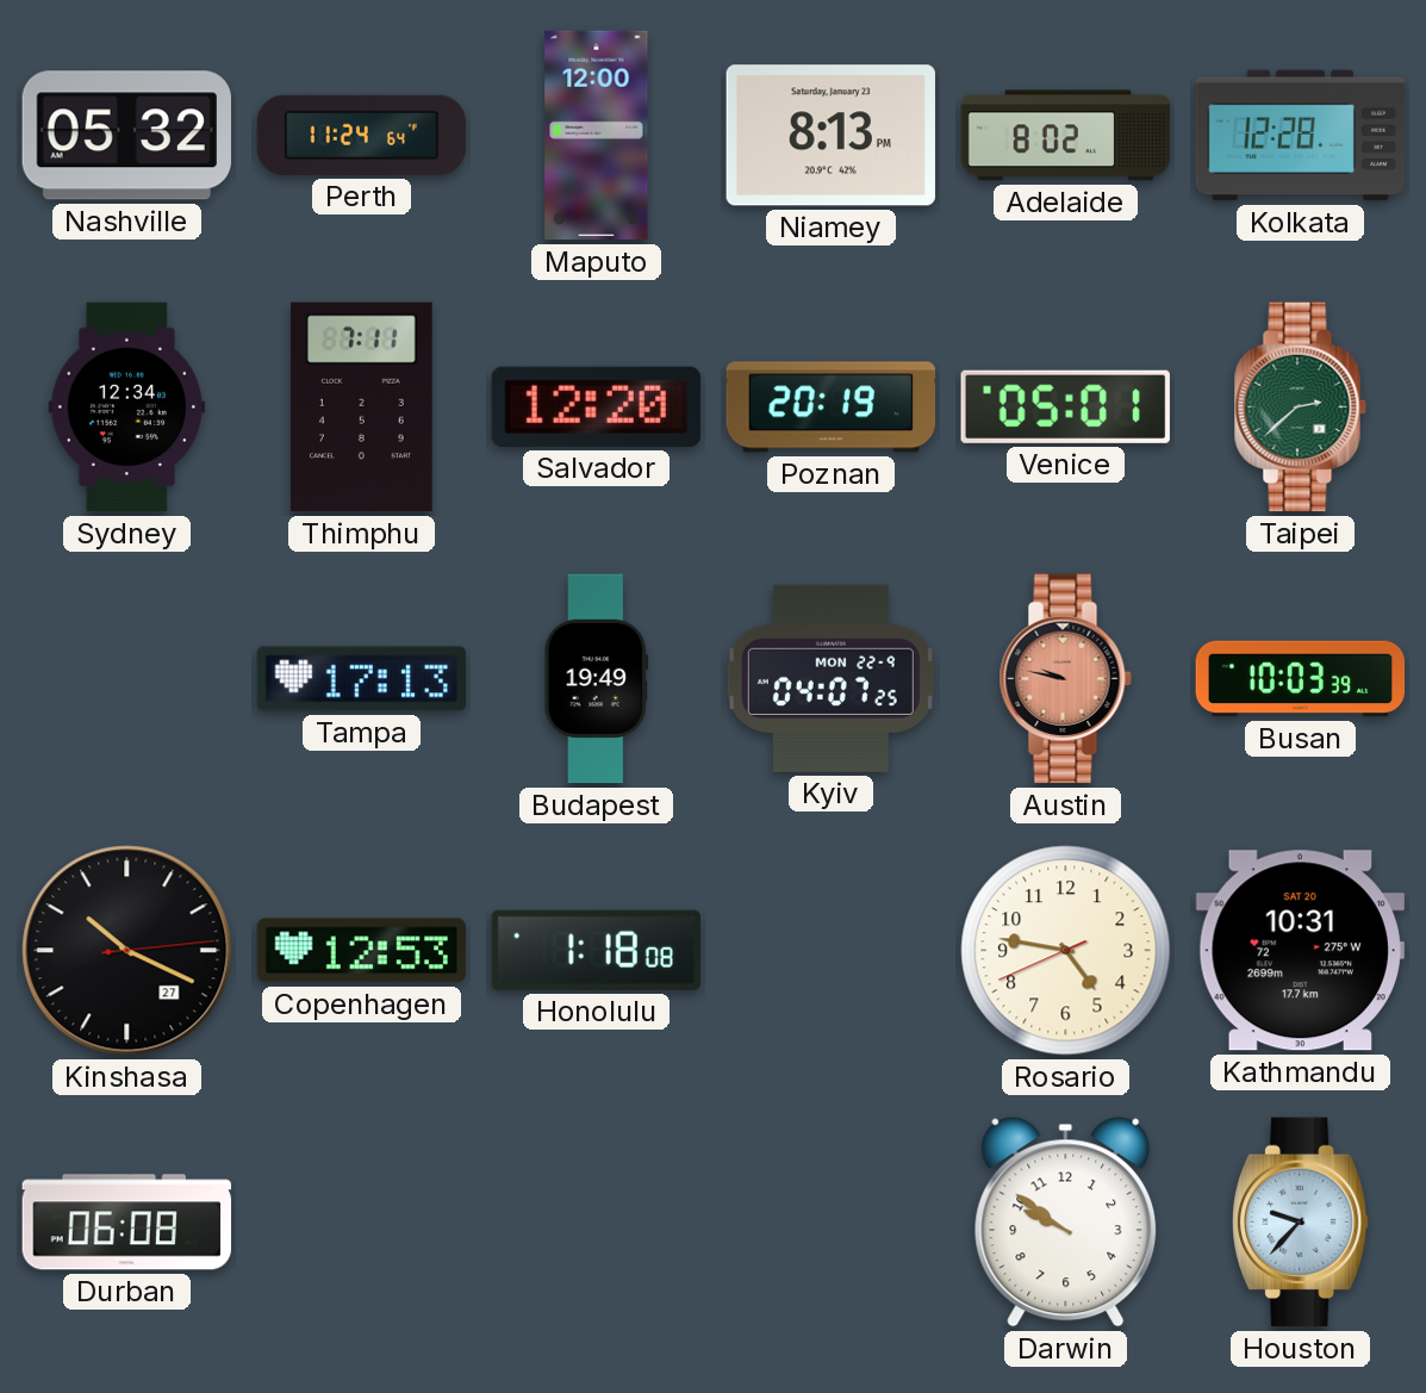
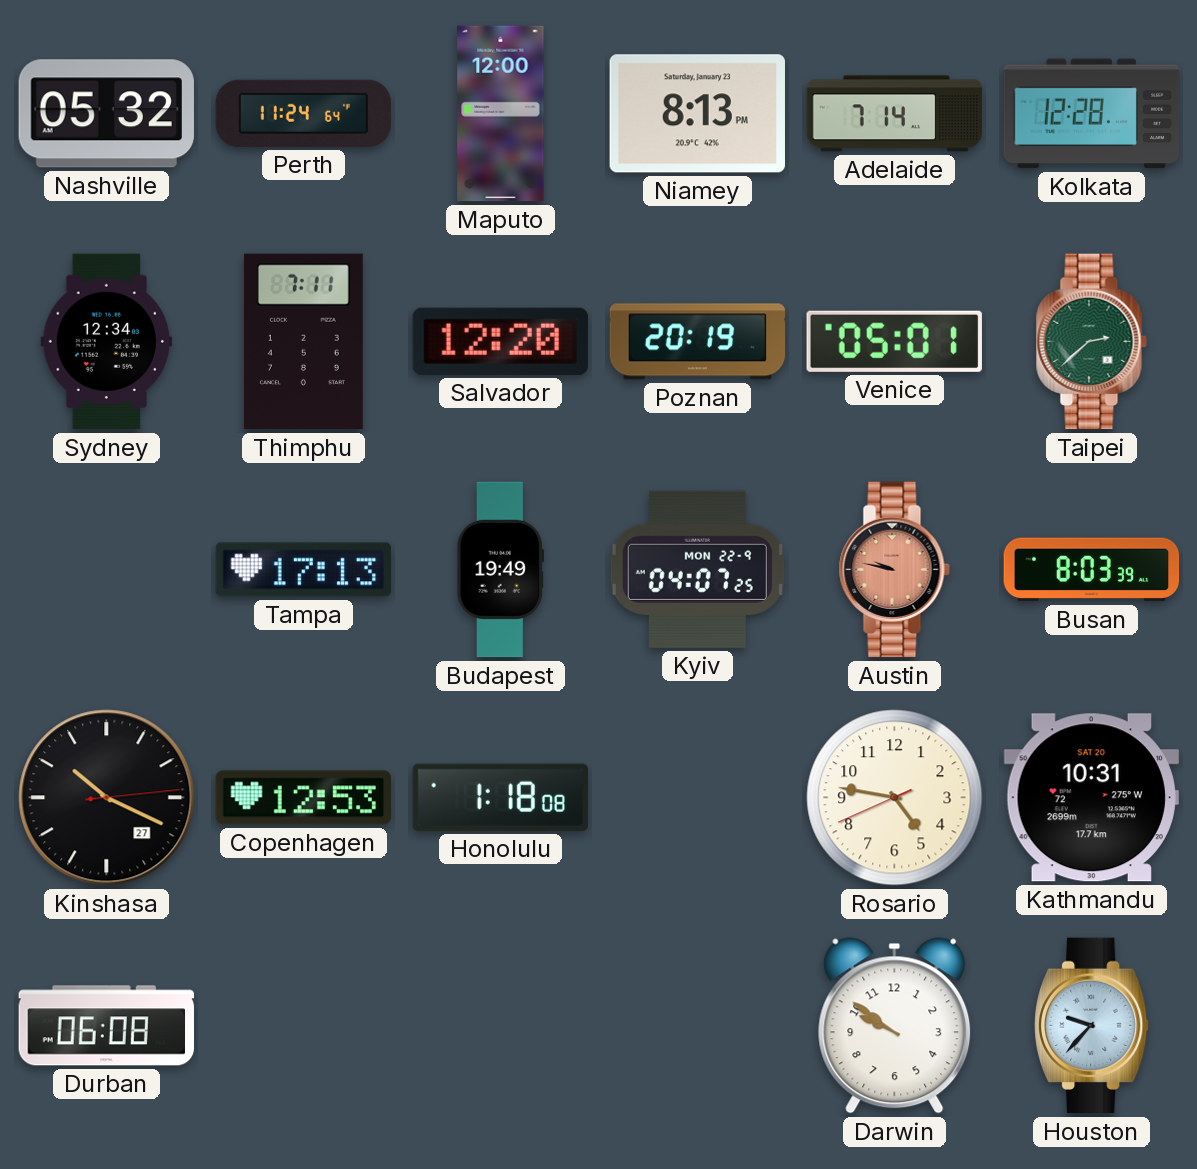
Adelaide: 8:02 -> 7:14 (895, 114)
Busan: 10:03 -> 8:03 (1092, 570)
